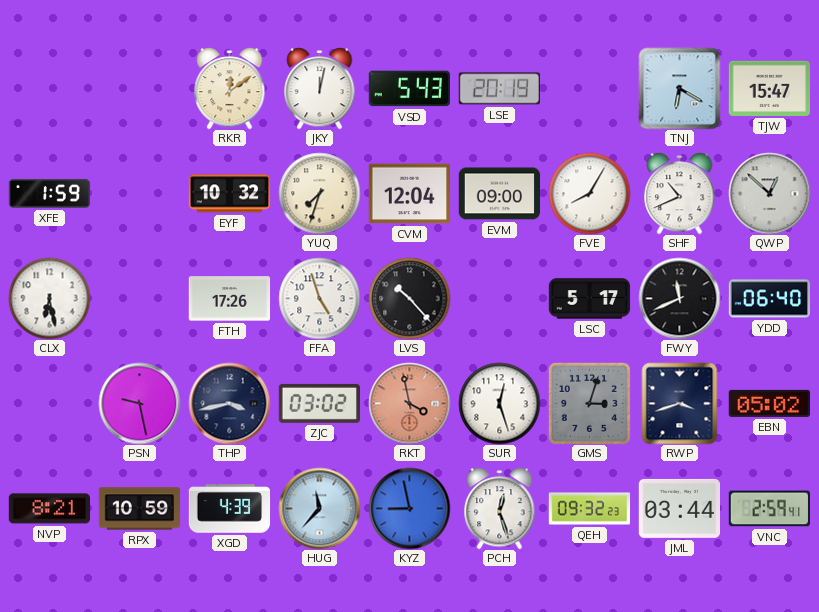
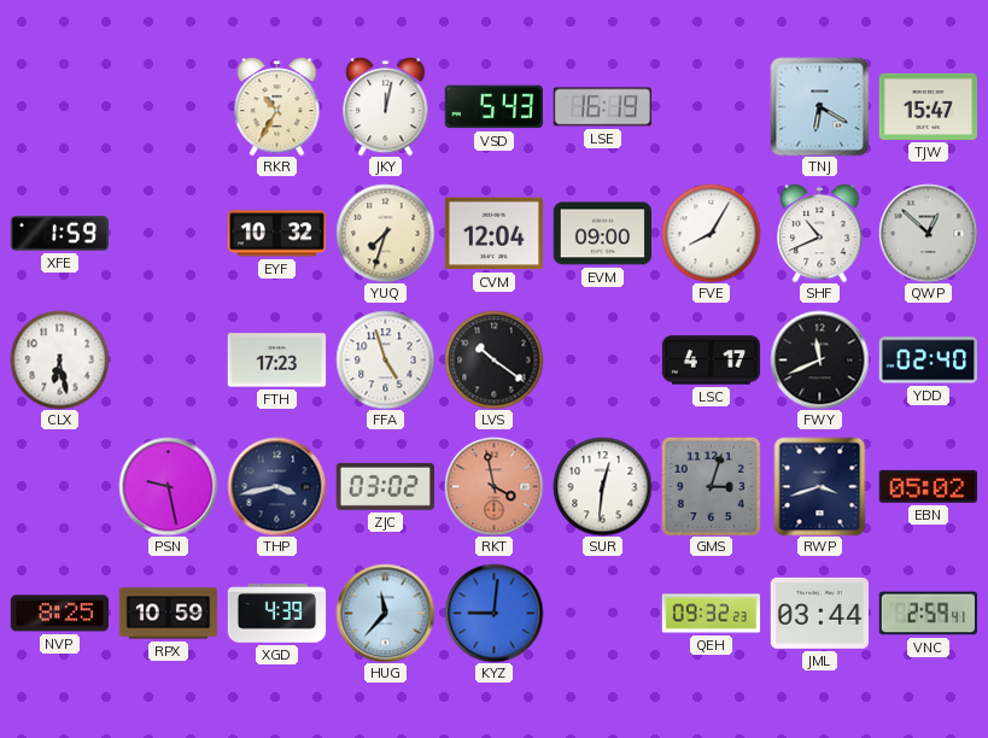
RKR: 12:09 -> 10:35 (277, 106)
LSE: 20:19 -> 16:19 (602, 107)
FTH: 17:26 -> 17:23 (276, 361)
LVS: 10:23 -> 10:21 (493, 359)
LSC: 5:17 -> 4:17 (711, 361)
YDD: 06:40 -> 02:40 (928, 361)
SUR: 12:27 -> 12:31 (602, 486)
NVP: 8:21 -> 8:25 (59, 614)
KYZ: 8:58 -> 9:01 (493, 613)
PCH: 12:27 -> none (500, 508)
